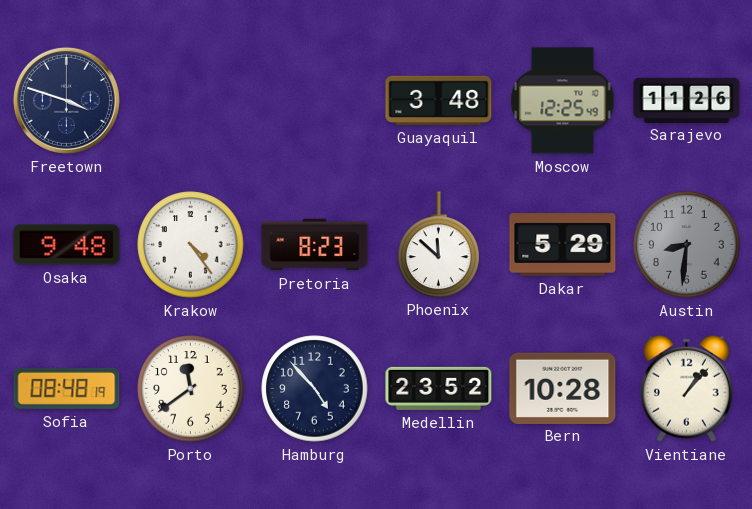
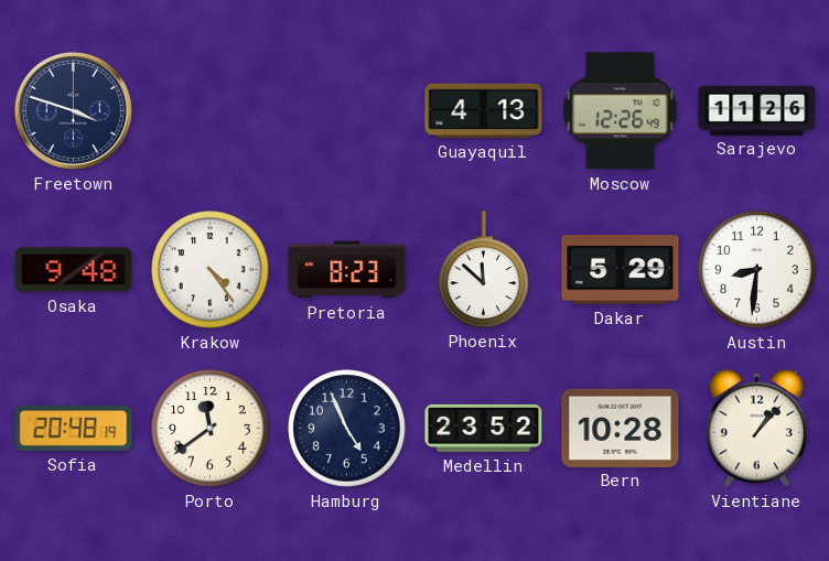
Guayaquil: 3:48 -> 4:13 (484, 110)
Moscow: 12:25 -> 12:26 (621, 111)
Austin dial: grey -> white (757, 270)
Sofia: 08:48 -> 20:48 (74, 428)
Hamburg: 4:53 -> 4:56 (347, 429)
